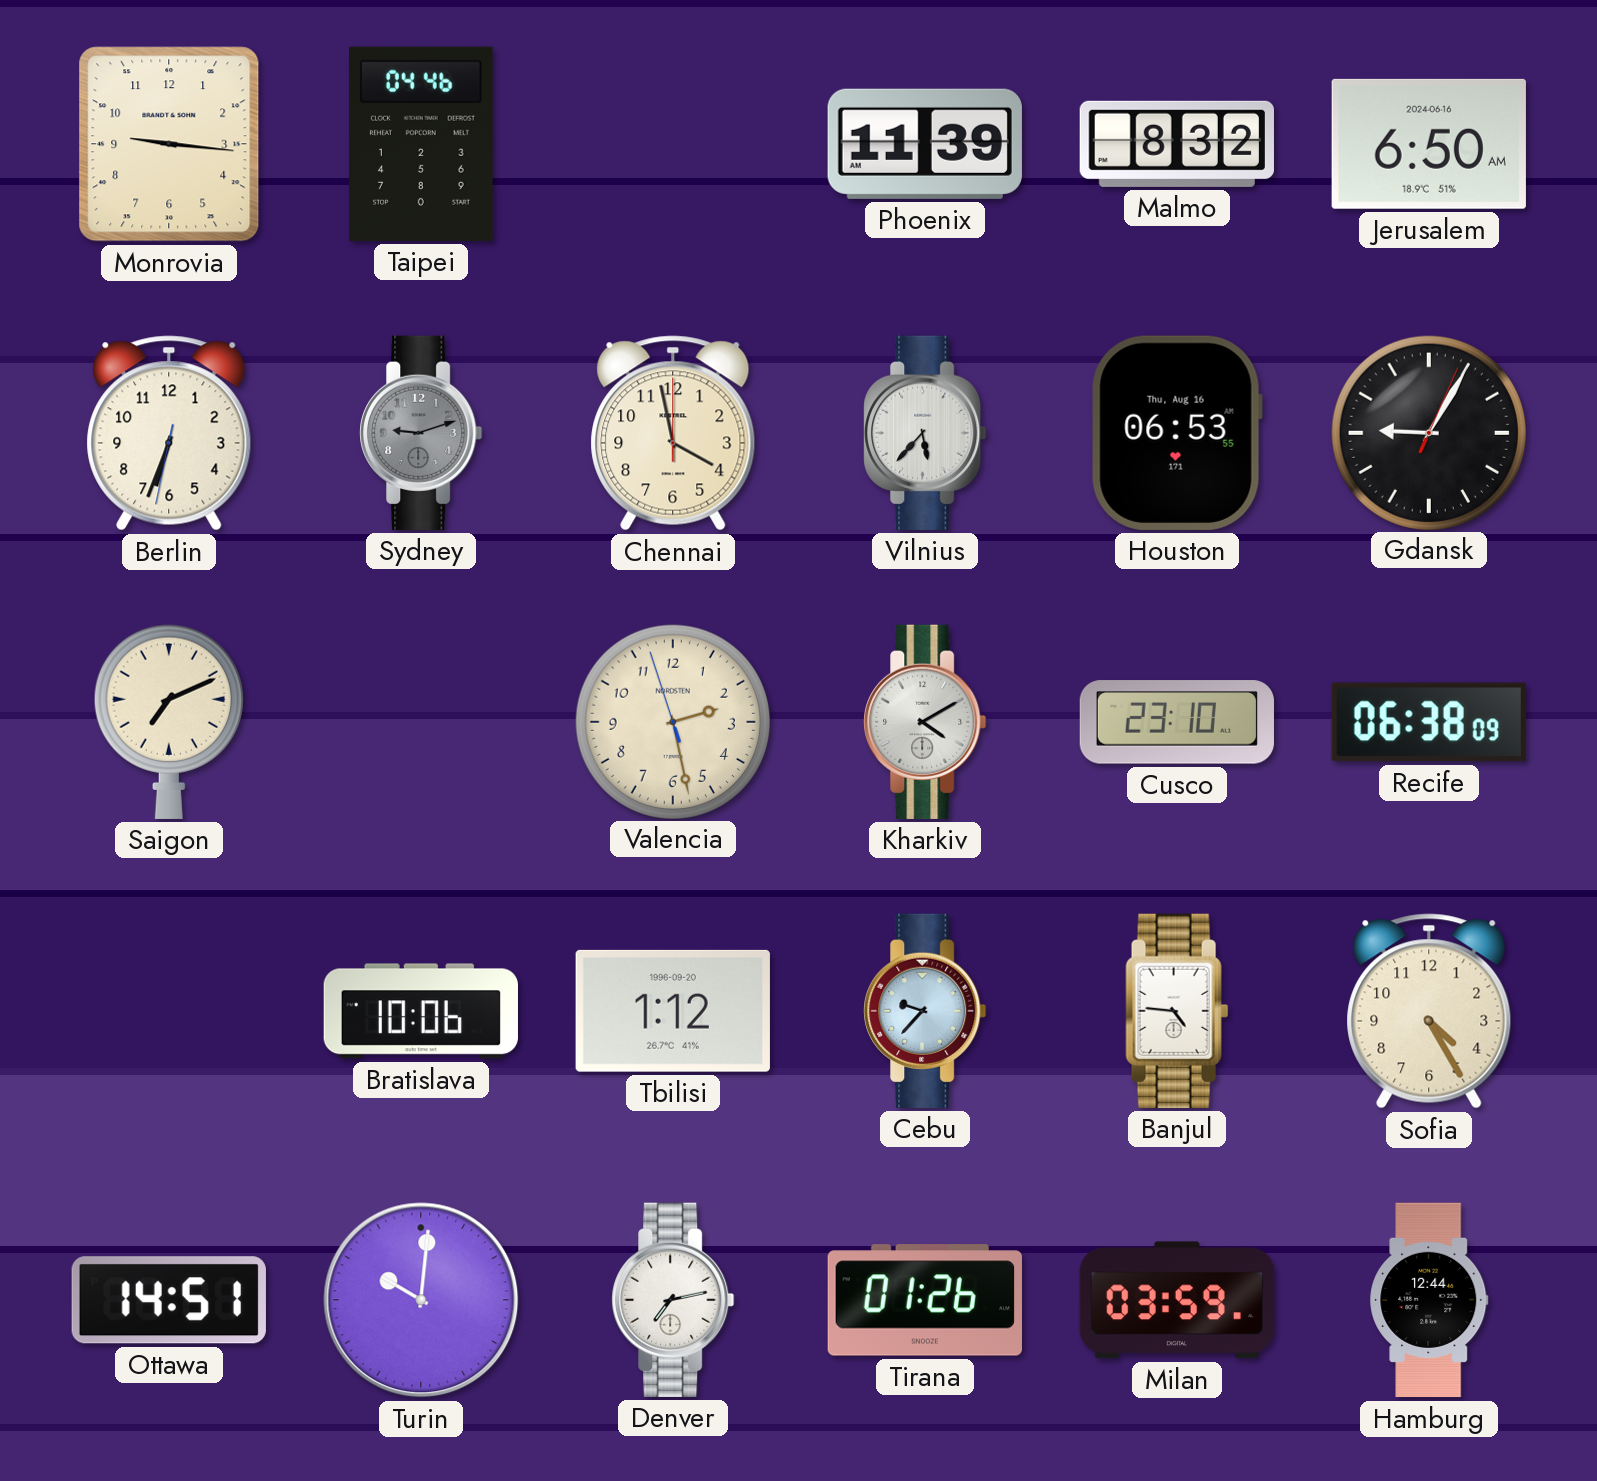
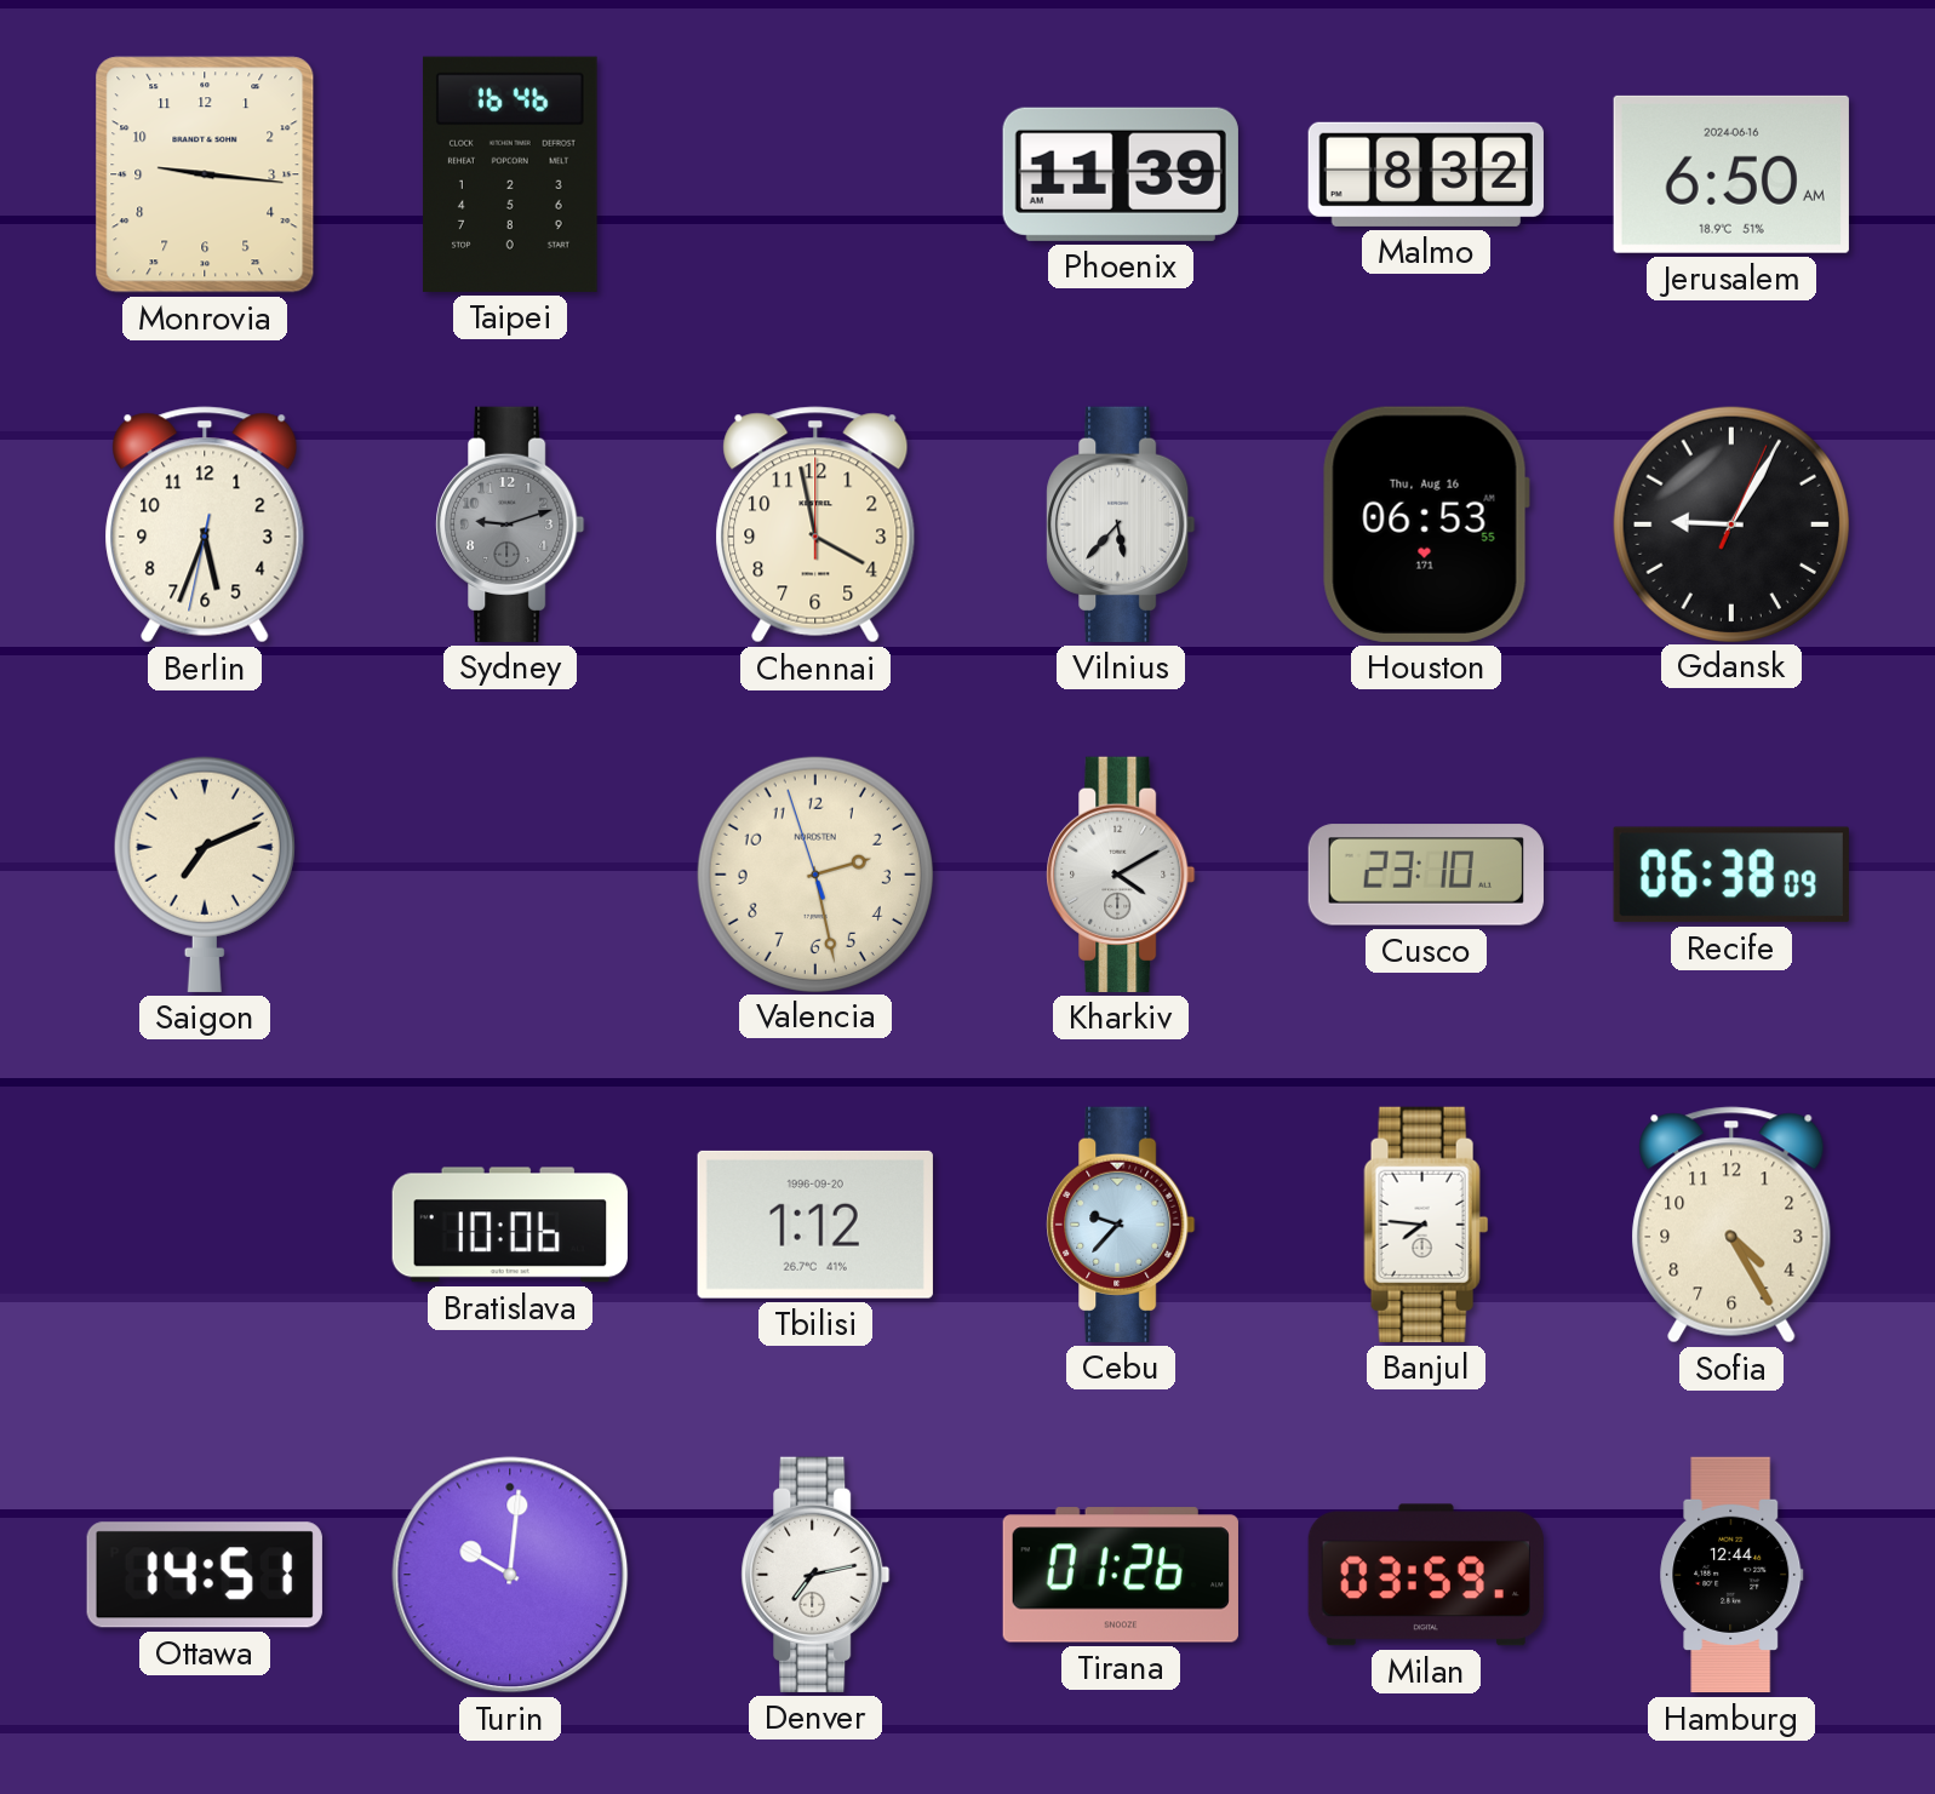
Taipei: 04:46 -> 16:46 (510, 174)
Berlin: 6:33 -> 5:33 (205, 525)
Banjul: 4:46 -> 7:46 (1426, 1225)
